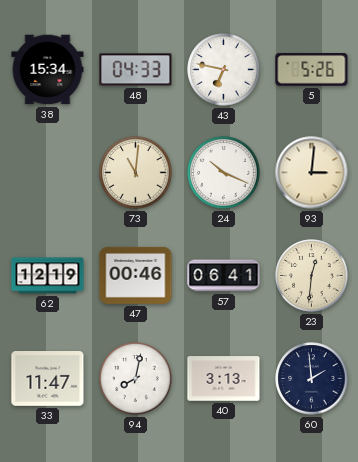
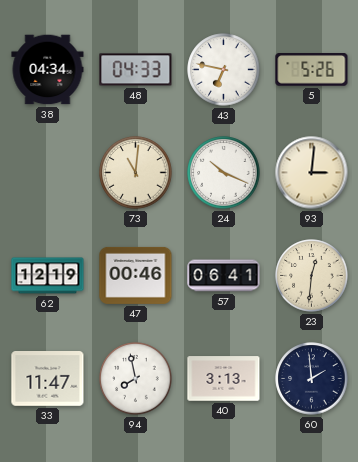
38: 15:34 -> 04:34 (48, 70)
94: 8:02 -> 7:58 (136, 379)
